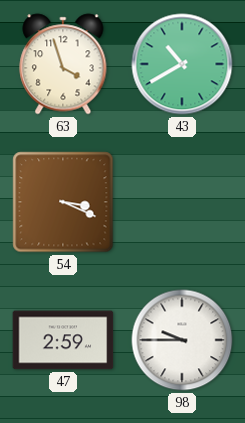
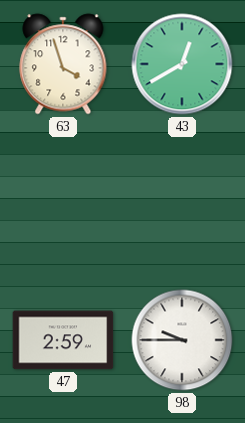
43: 10:40 -> 12:40 (182, 64)
54: 3:19 -> none (63, 202)
